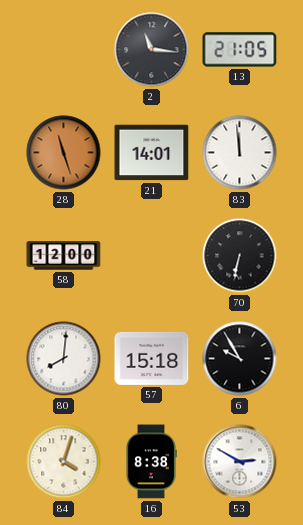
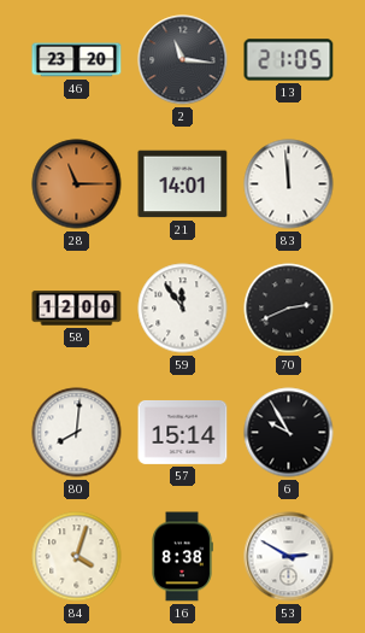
46: none -> 23:20 (77, 60)
28: 11:27 -> 11:15 (77, 184)
59: none -> 11:54 (183, 309)
70: 6:32 -> 2:41 (289, 309)
57: 15:18 -> 15:14 (183, 432)
